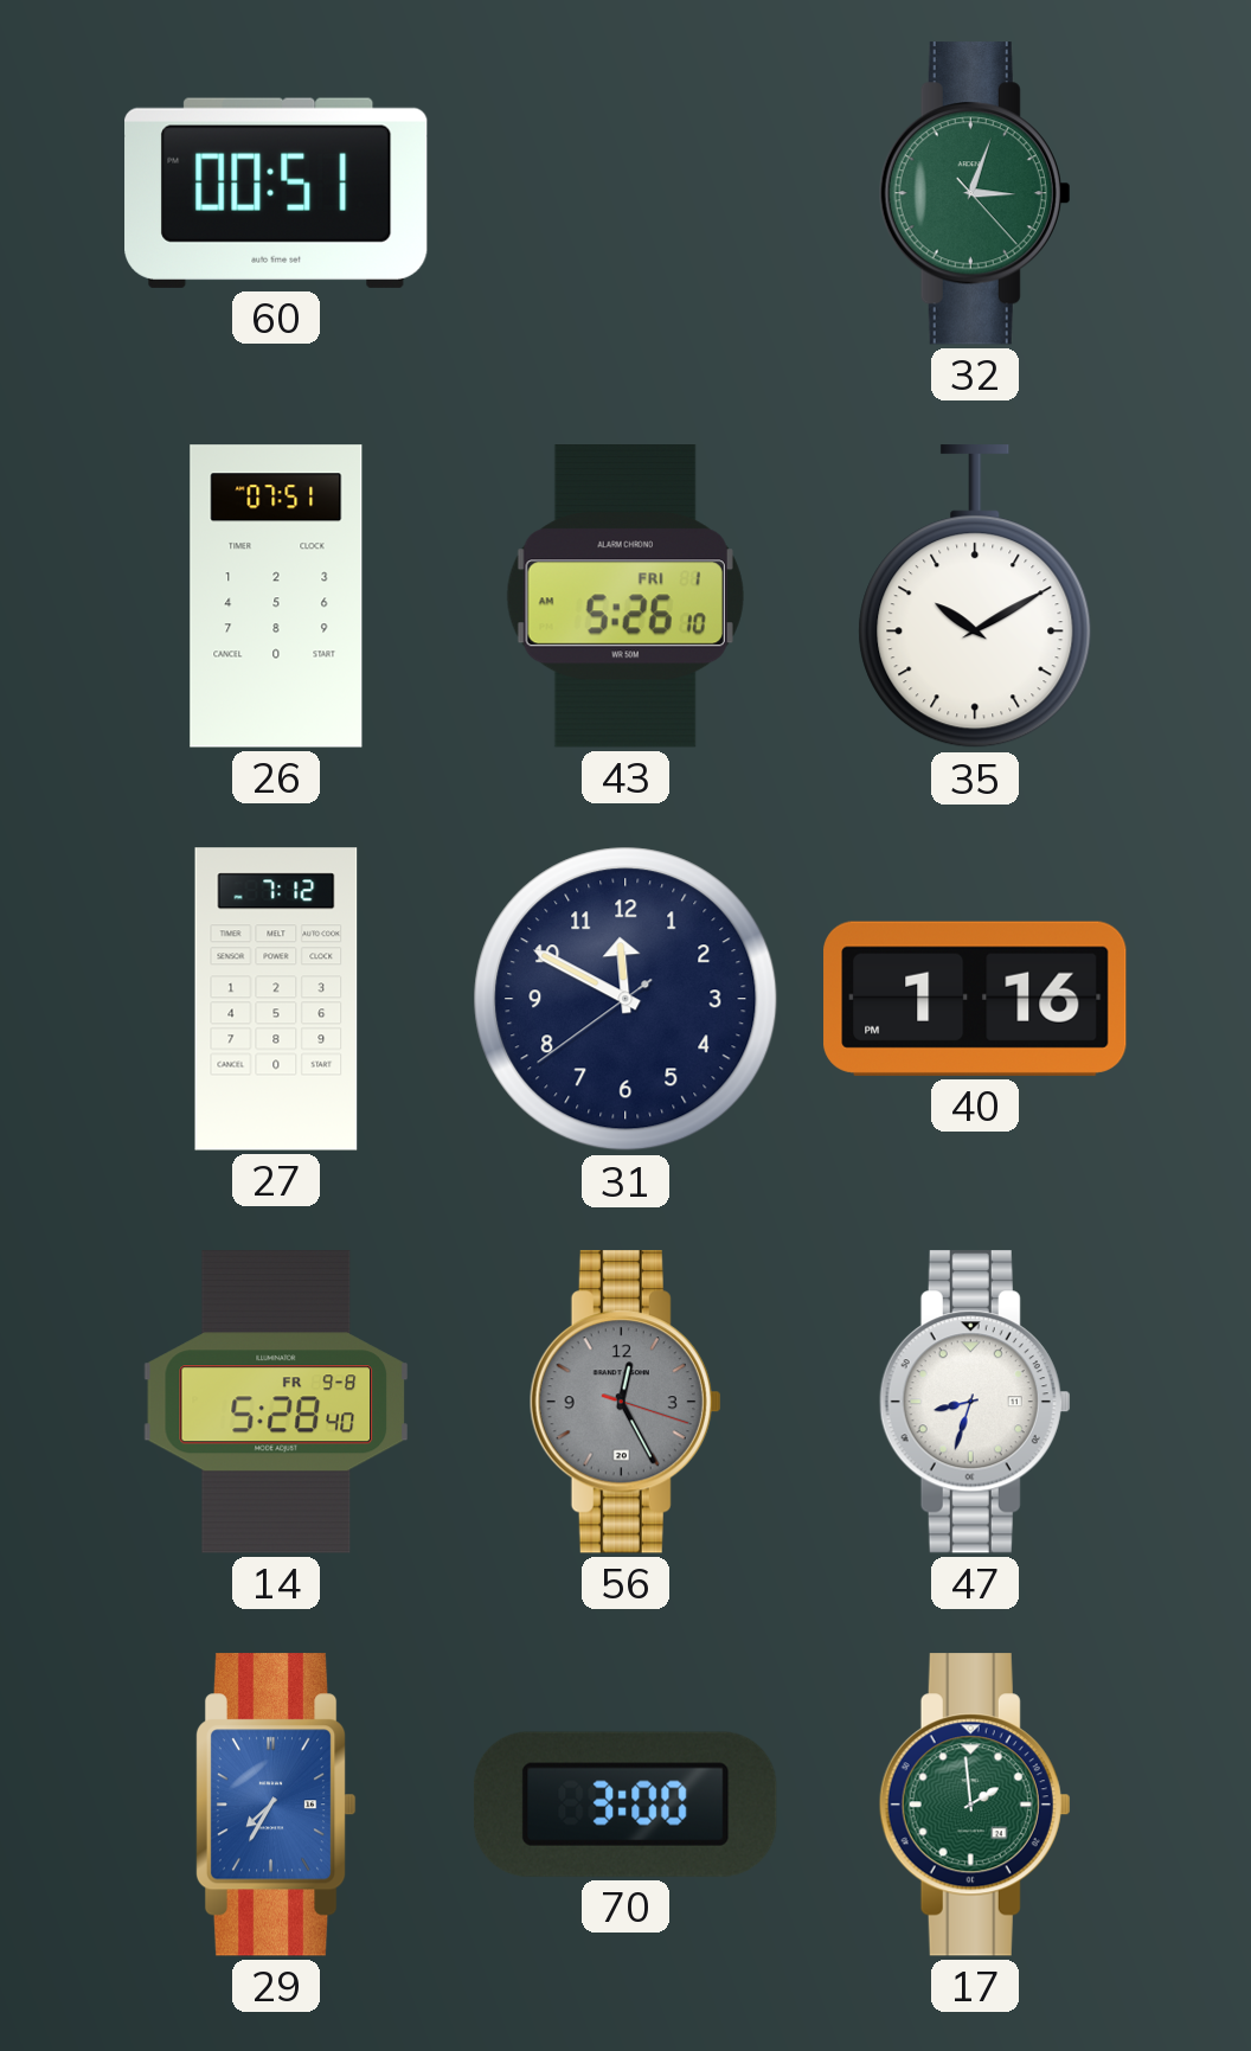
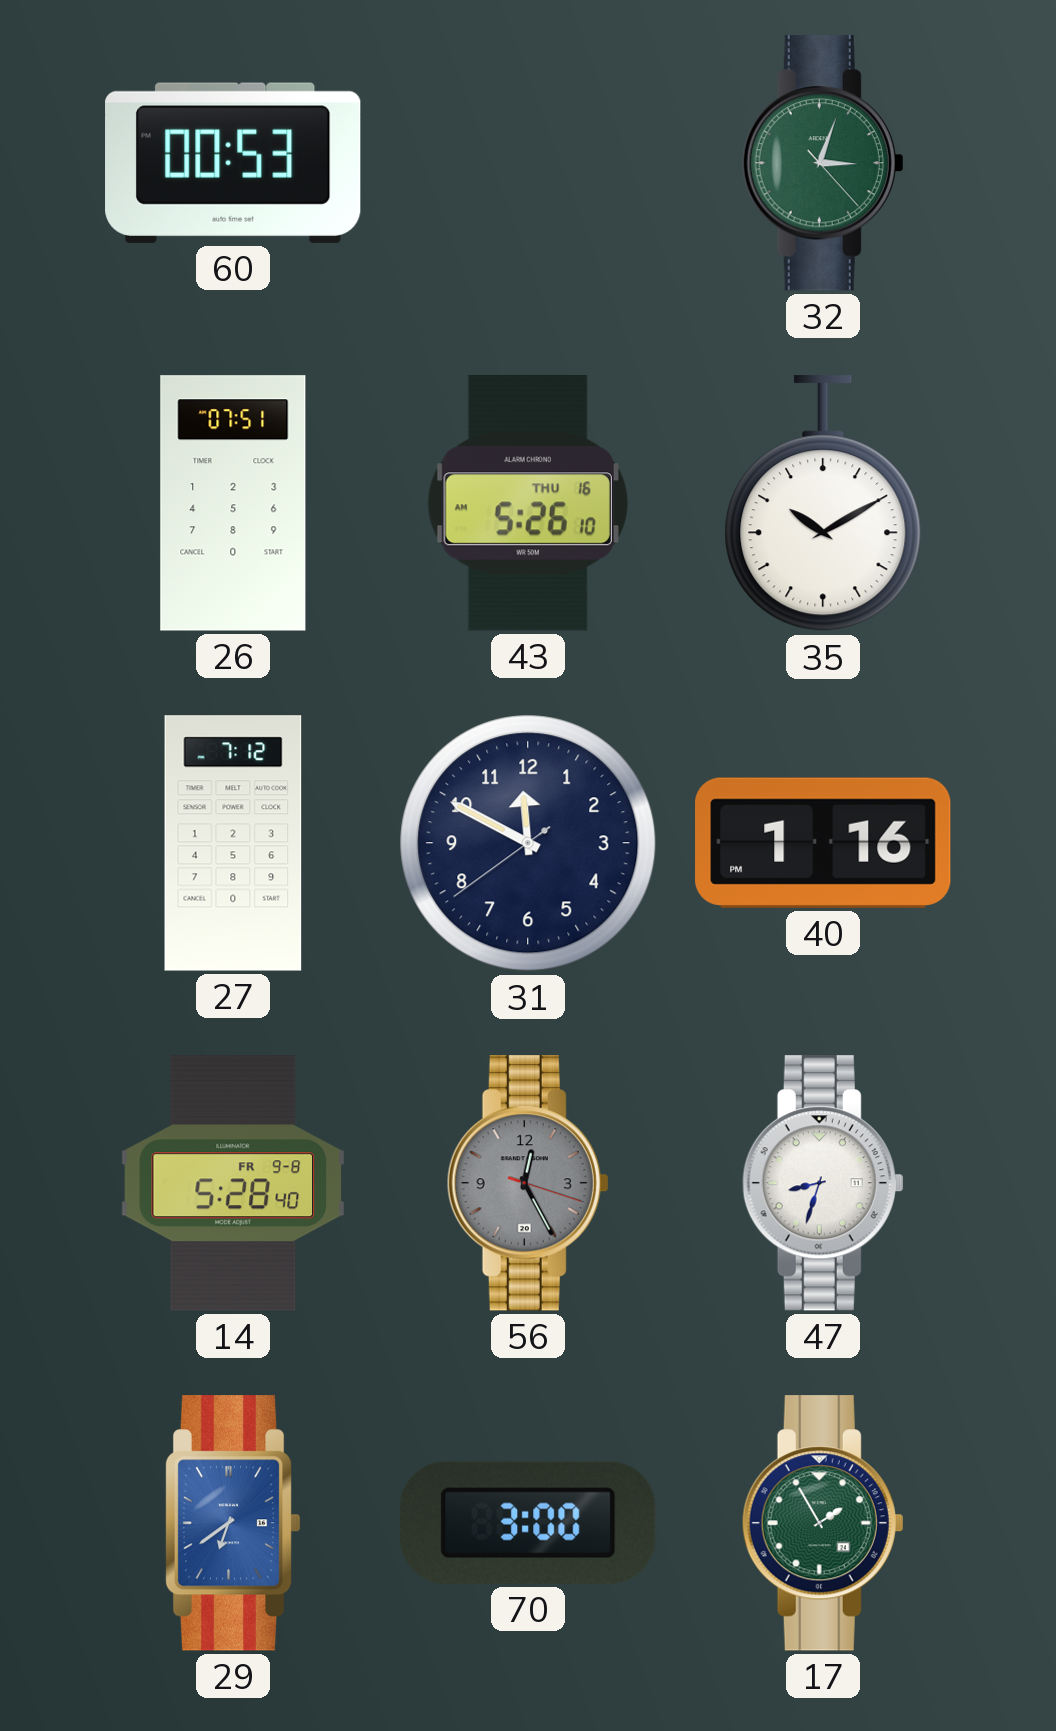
60: 00:51 -> 00:53 (233, 163)
43 date: FRI 1 -> THU 16 (528, 503)
29: 7:35 -> 6:39 (233, 1523)
17: 1:59 -> 1:55 (823, 1523)
